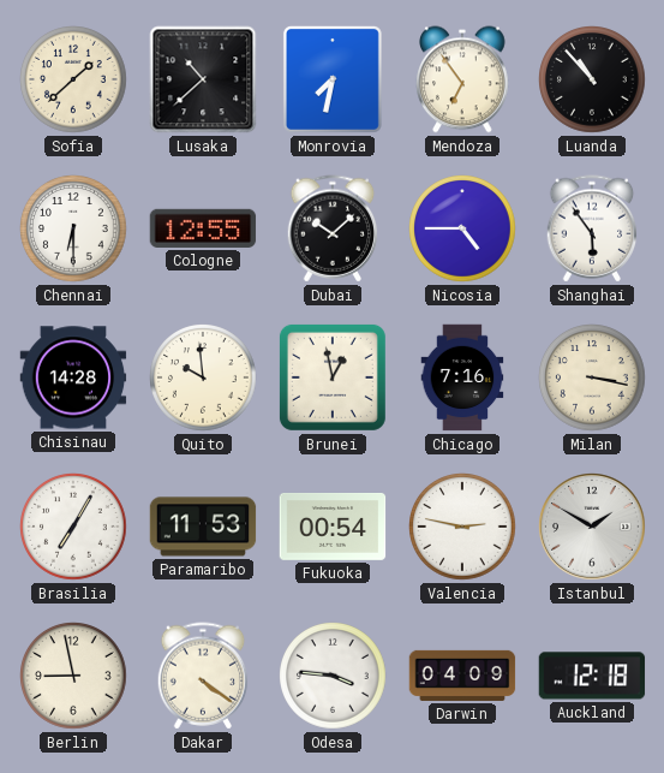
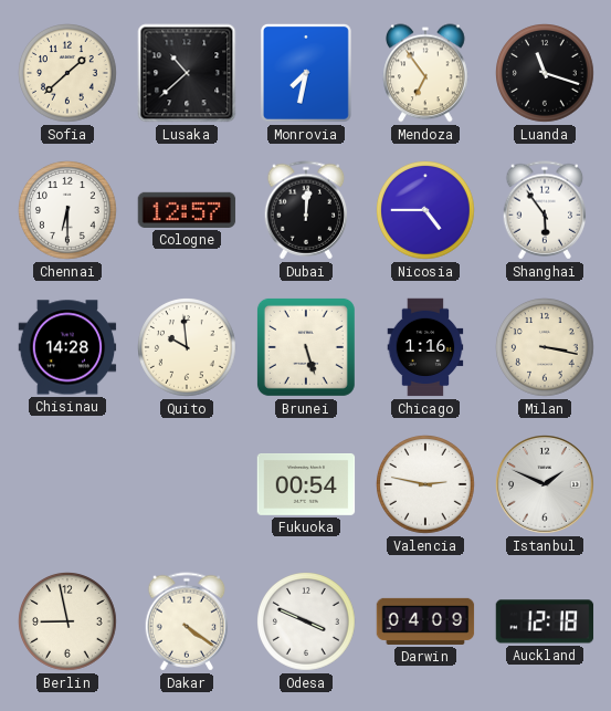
Luanda: 10:53 -> 11:18 (546, 74)
Cologne: 12:55 -> 12:57 (187, 210)
Dubai: 10:08 -> 12:01 (306, 210)
Brunei: 12:58 -> 5:27 (306, 347)
Chicago: 7:16 -> 1:16 (425, 347)
Brasilia: 7:05 -> none (74, 528)
Paramaribo: 11:53 -> none (203, 527)
Istanbul: 1:50 -> 1:49 (545, 484)
Odesa: 3:46 -> 3:49 (307, 623)
